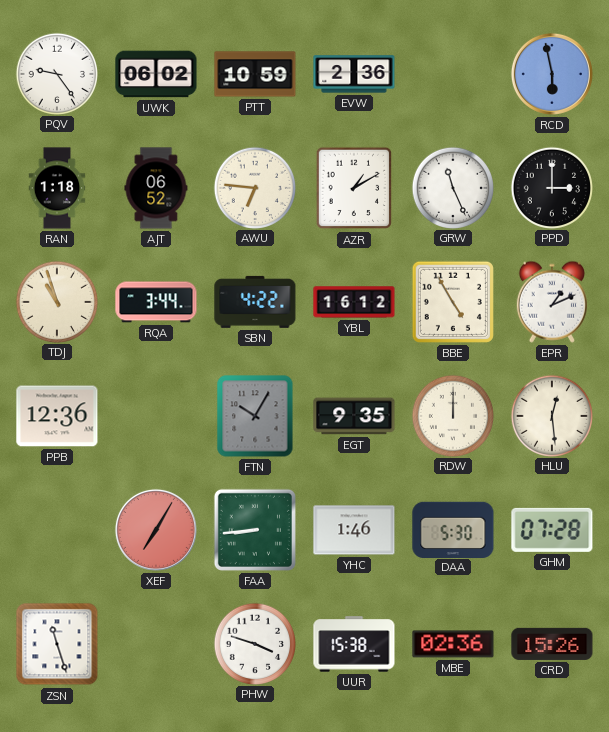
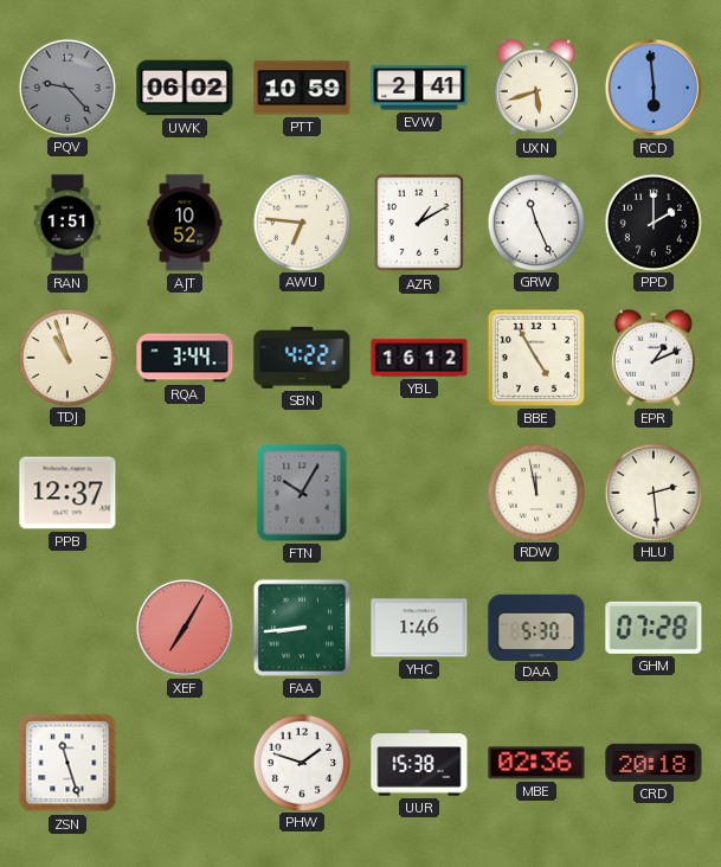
PQV: 9:24 -> 9:23 (66, 86)
PQV dial: white -> grey (66, 86)
EVW: 2:36 -> 2:41 (419, 88)
UXN: none -> 5:42 (536, 88)
RCD: 5:58 -> 5:59 (654, 88)
RAN: 1:18 -> 1:51 (67, 223)
AJT: 06:52 -> 10:52 (185, 223)
PPD: 3:00 -> 2:00 (652, 221)
PPB: 12:36 -> 12:37 (67, 493)
EGT: 9:35 -> none (354, 416)
RDW: 12:00 -> 11:58 (535, 492)
HLU: 12:29 -> 2:29 (652, 492)
PHW: 3:48 -> 1:48 (301, 762)
CRD: 15:26 -> 20:18 (654, 763)
